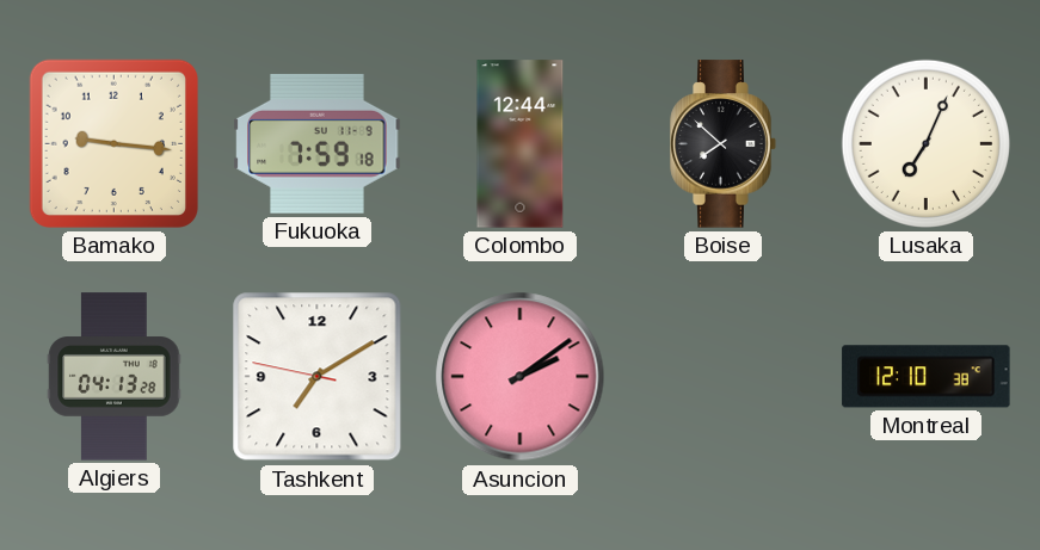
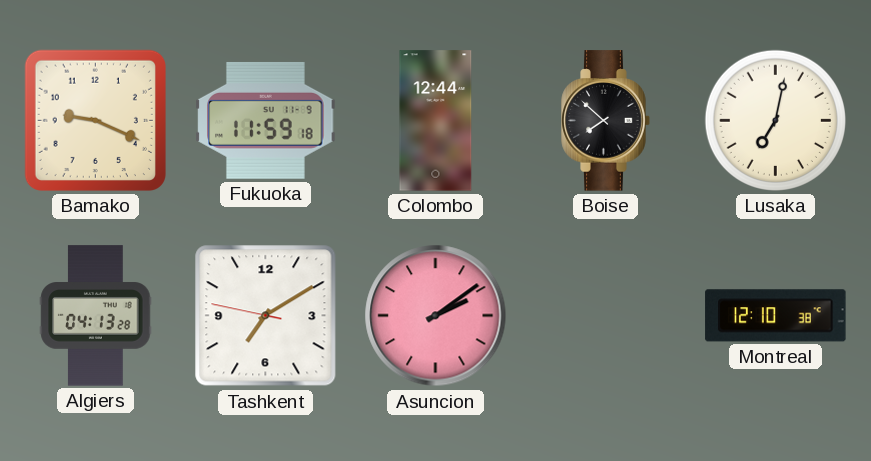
Bamako: 9:16 -> 9:19 (95, 120)
Fukuoka: 7:59 -> 11:59 (266, 120)
Lusaka: 7:04 -> 7:02 (775, 120)
